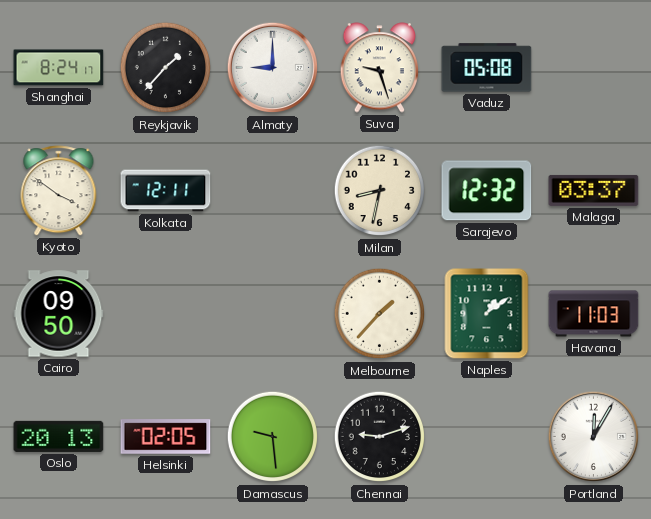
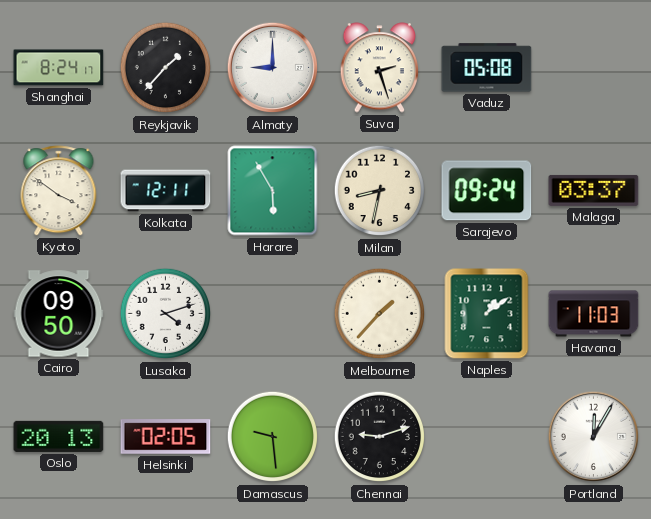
Suva: 9:27 -> 2:27 (380, 68)
Harare: none -> 5:55 (273, 191)
Sarajevo: 12:32 -> 09:24 (487, 191)
Lusaka: none -> 4:12 (166, 314)
